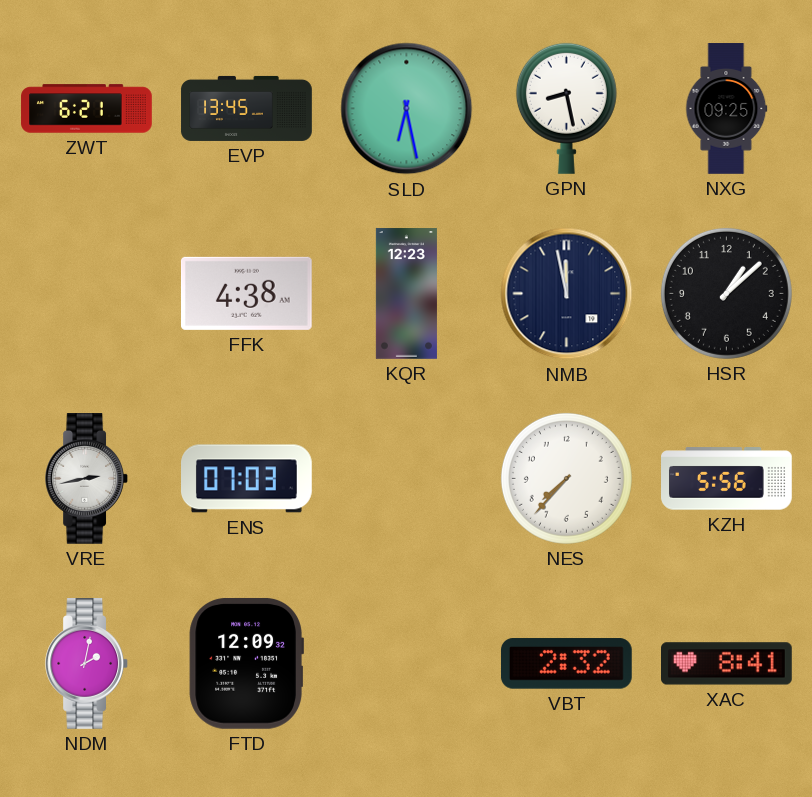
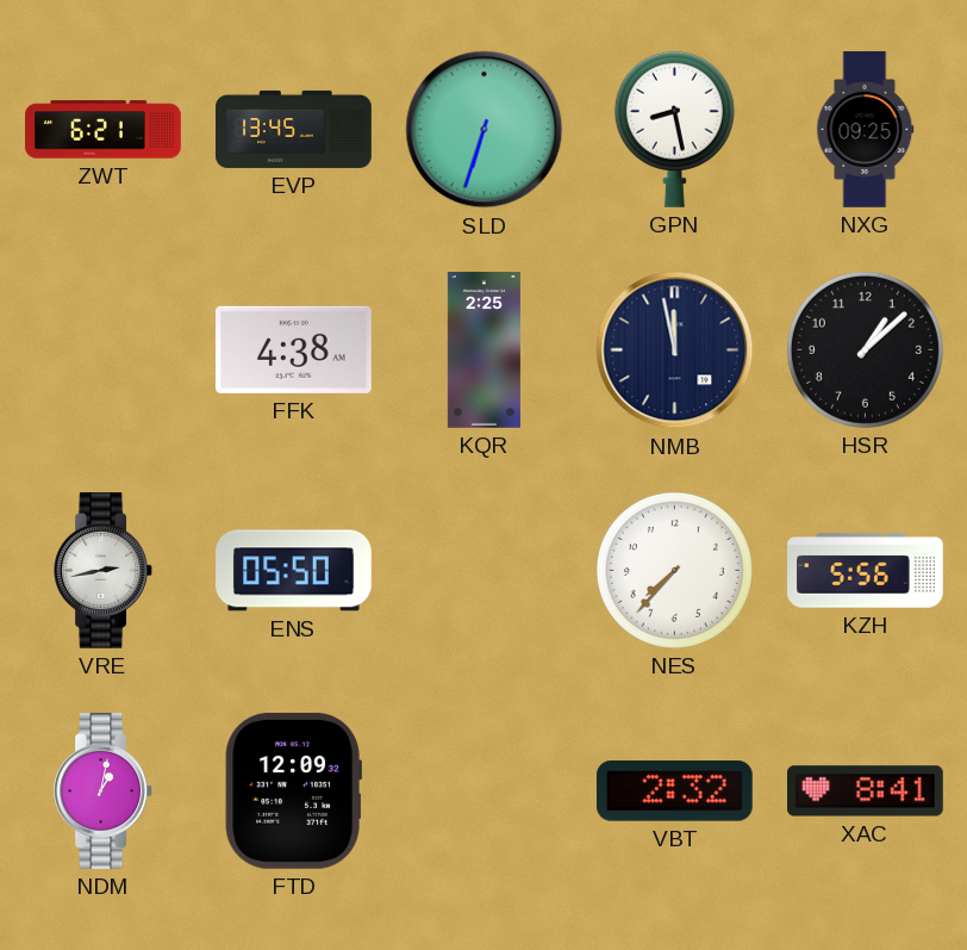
SLD: 6:28 -> 6:33 (485, 130)
KQR: 12:23 -> 2:25 (484, 350)
ENS: 07:03 -> 05:50 (294, 571)
NDM: 2:02 -> 1:02 (102, 791)
